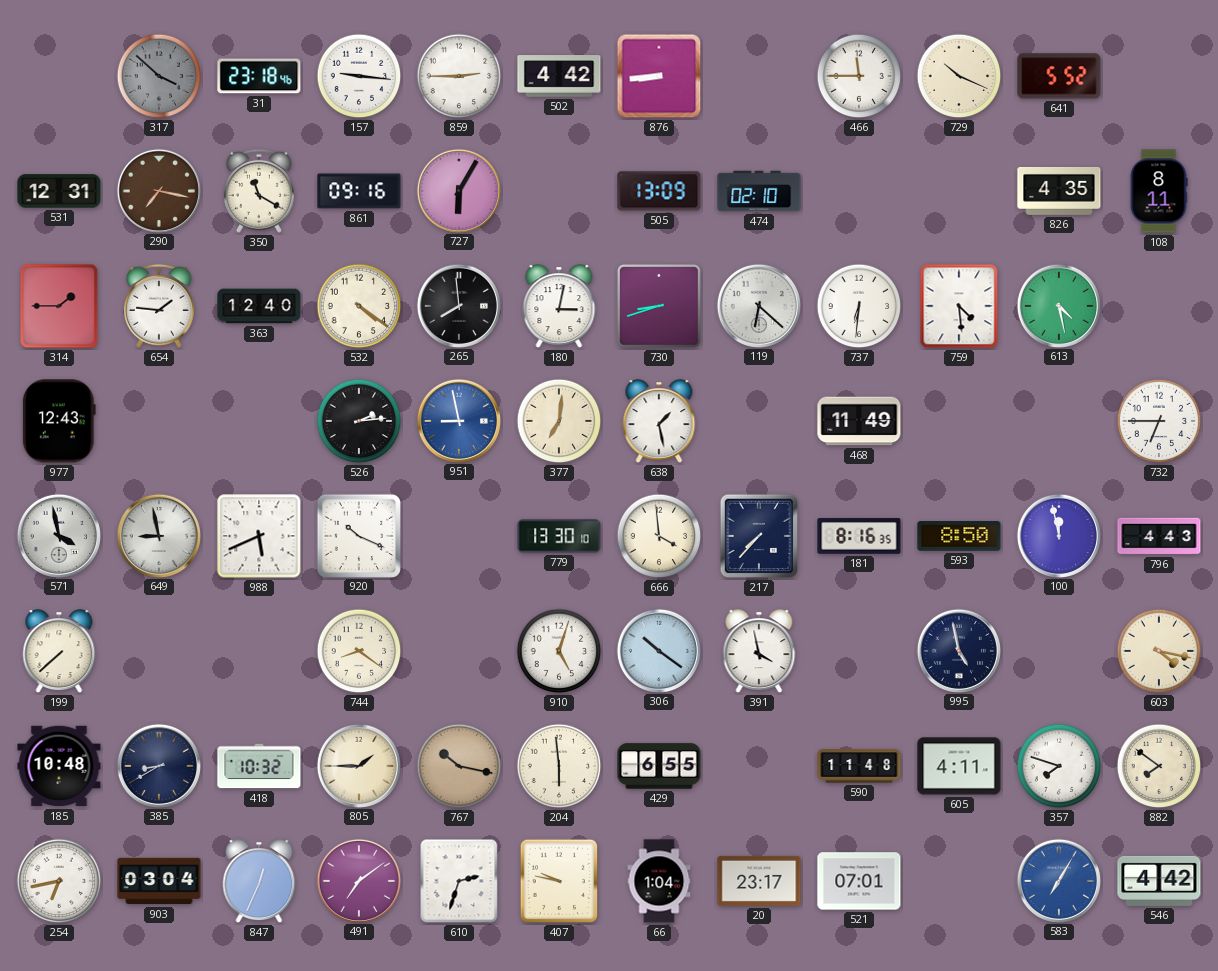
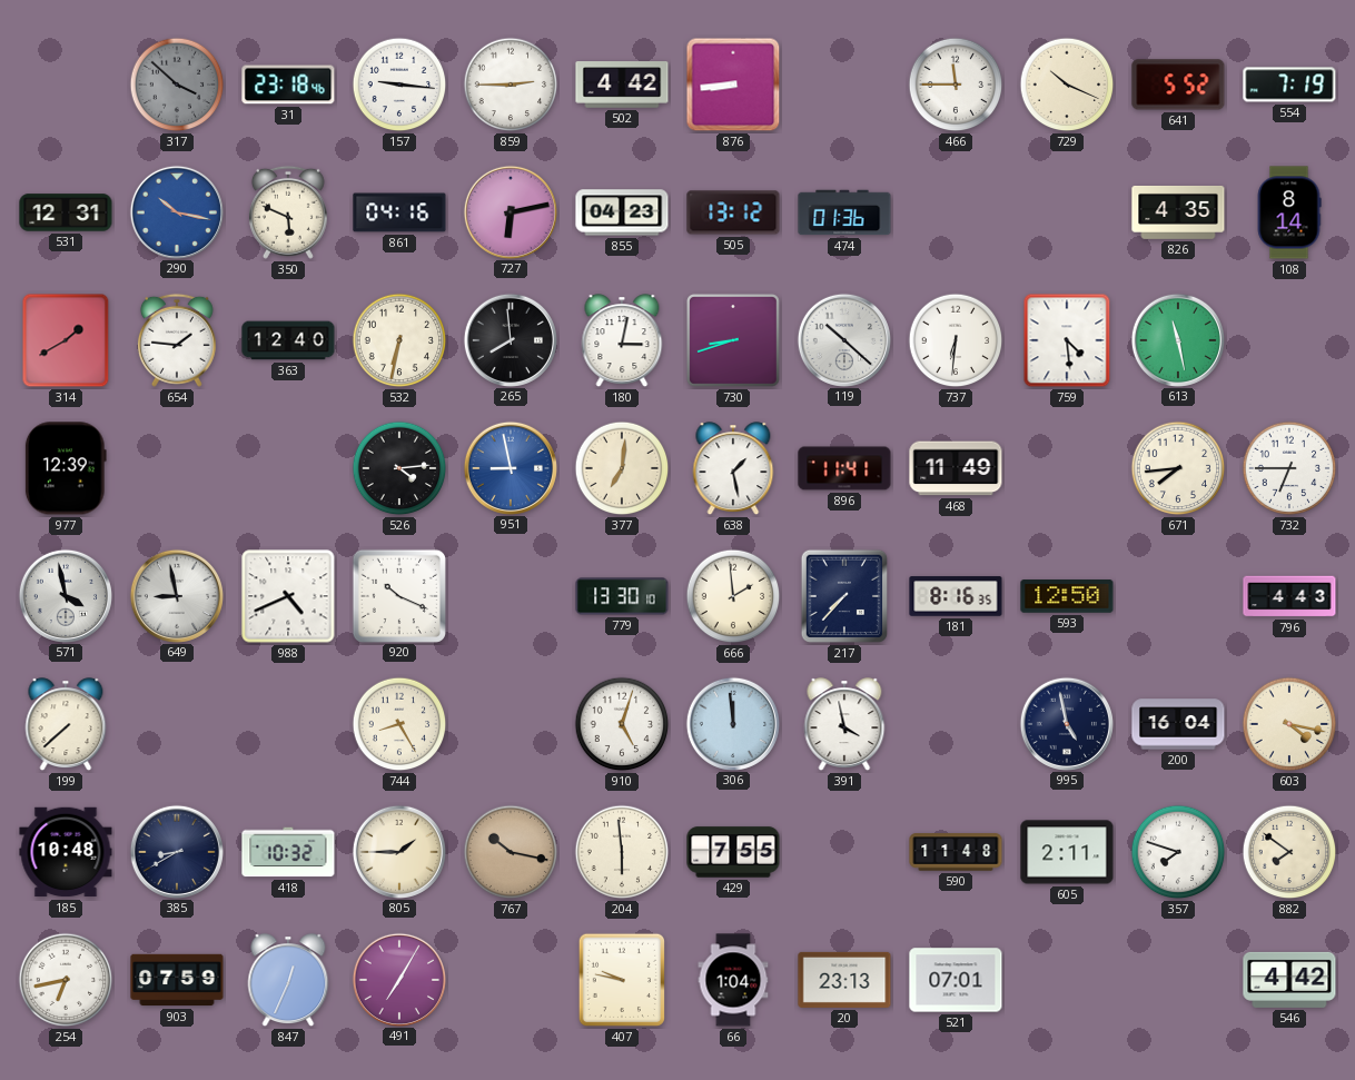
554: none -> 7:19 (1289, 85)
290: 7:17 -> 10:17 (176, 211)
290 dial: brown -> blue (176, 211)
350: 11:20 -> 5:49 (288, 212)
861: 09:16 -> 04:16 (399, 212)
727: 6:05 -> 6:13 (510, 211)
855: none -> 04:23 (622, 212)
505: 13:09 -> 13:12 (733, 212)
474: 02:10 -> 01:36 (844, 212)
108: 8:11 -> 8:14 (1289, 212)
314: 1:45 -> 1:40 (66, 340)
532: 4:21 -> 6:32 (399, 340)
119: 6:22 -> 10:22 (843, 339)
613: 4:28 -> 11:28 (1177, 339)
977: 12:43 -> 12:39 (66, 468)
526: 2:14 -> 4:14 (399, 468)
896: none -> 11:41 (844, 468)
671: none -> 7:44 (1178, 468)
988: 5:41 -> 4:41 (288, 596)
666: 3:59 -> 1:59 (733, 596)
593: 8:50 -> 12:50 (1067, 596)
100: 11:58 -> none (1058, 535)
744: 8:21 -> 8:25 (399, 724)
306: 10:21 -> 11:59 (732, 723)
200: none -> 16:04 (1178, 724)
429: 6:55 -> 7:55 (733, 852)
605: 4:11 -> 2:11 (1067, 852)
903: 03:04 -> 07:59 (177, 980)
491: 7:09 -> 7:05 (398, 979)
610: 2:33 -> none (459, 881)
20: 23:17 -> 23:13 (844, 980)
583: 7:05 -> none (1058, 880)
